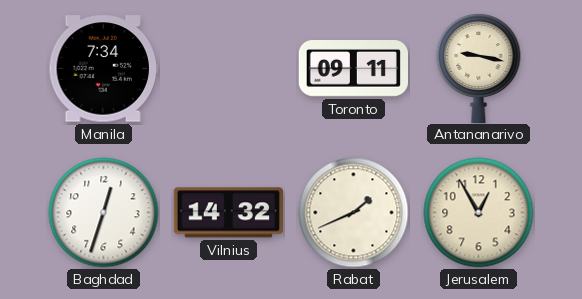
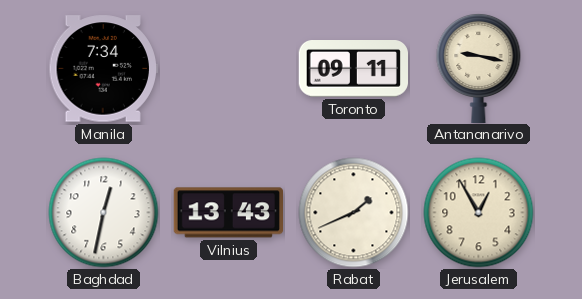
Baghdad: 12:33 -> 12:32 (104, 213)
Vilnius: 14:32 -> 13:43 (228, 213)
